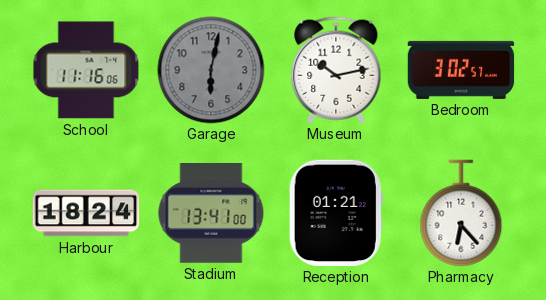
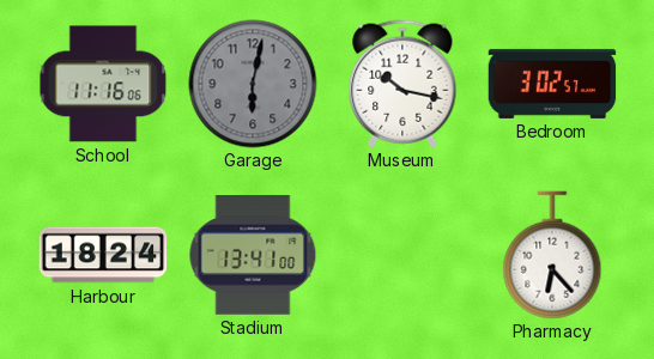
Museum: 10:13 -> 10:17 (402, 84)
Reception: 01:21 -> none (336, 213)
